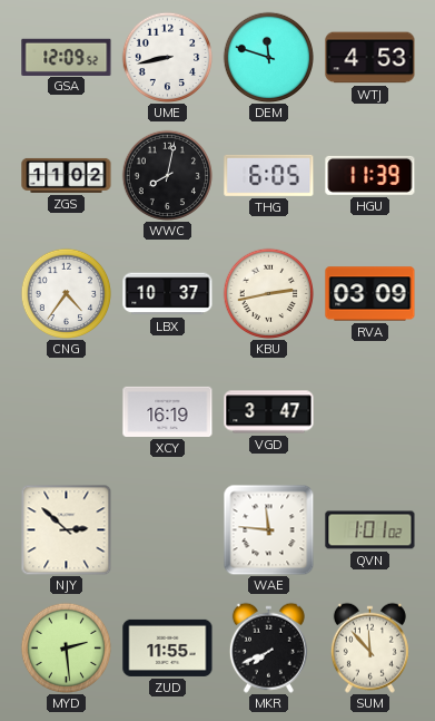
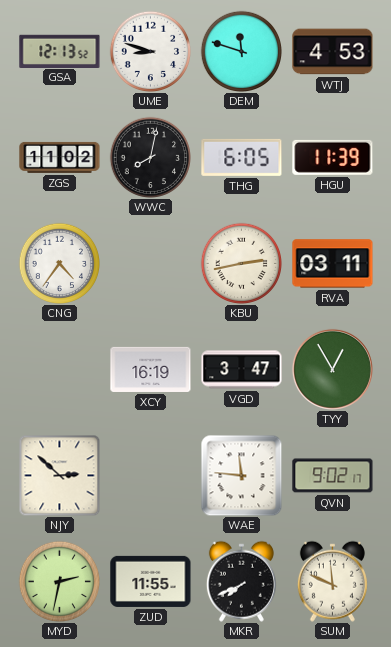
GSA: 12:09 -> 12:13 (60, 51)
UME: 8:43 -> 8:48 (150, 51)
LBX: 10:37 -> none (168, 294)
RVA: 03:09 -> 03:11 (333, 264)
TYY: none -> 12:55 (332, 369)
QVN: 1:01 -> 9:02 (333, 476)
MYD: 2:29 -> 2:32 (59, 581)
SUM: 11:53 -> 11:49 (332, 581)
